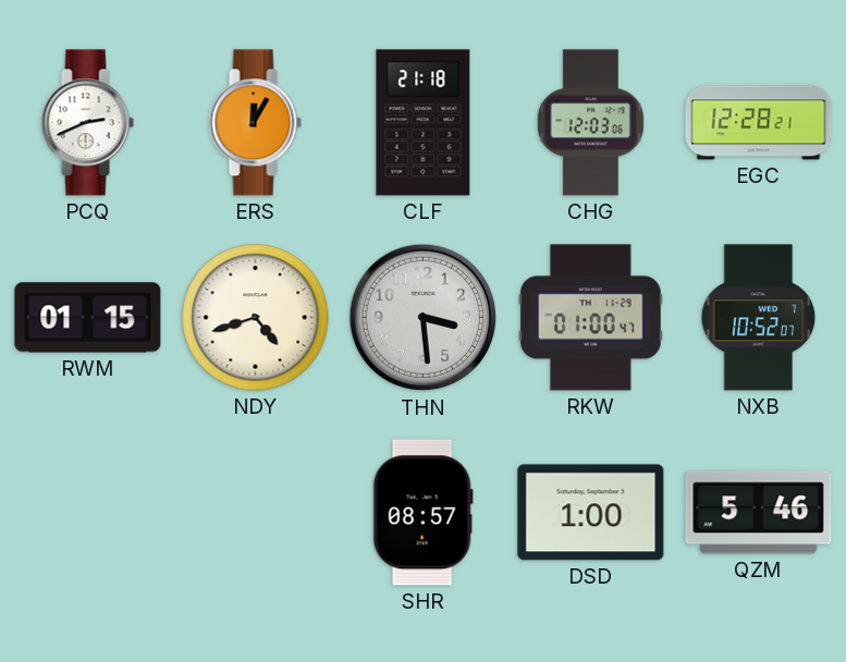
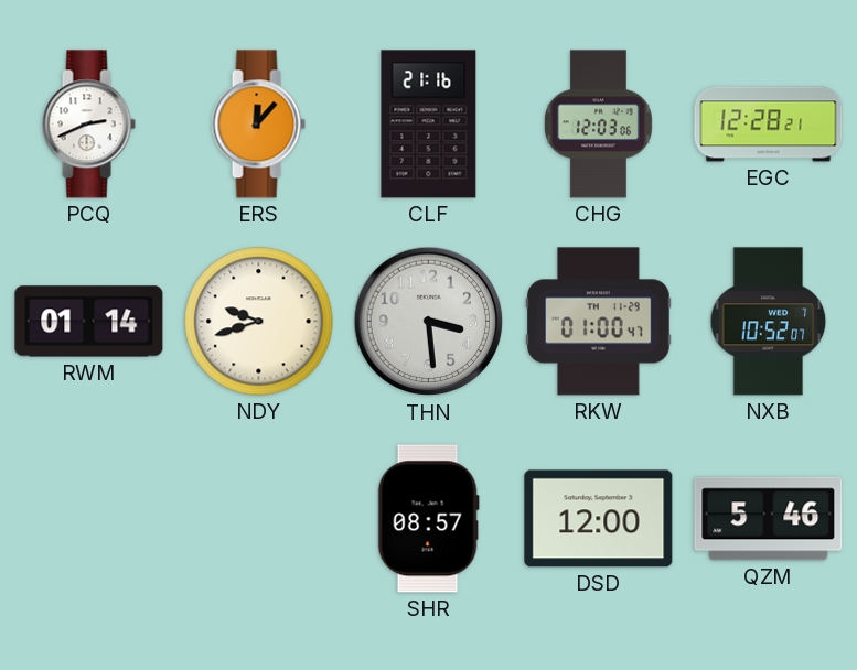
ERS: 12:05 -> 12:07 (258, 125)
CLF: 21:18 -> 21:16 (429, 125)
RWM: 01:15 -> 01:14 (89, 322)
NDY: 4:42 -> 9:42 (259, 322)
DSD: 1:00 -> 12:00 (599, 519)
